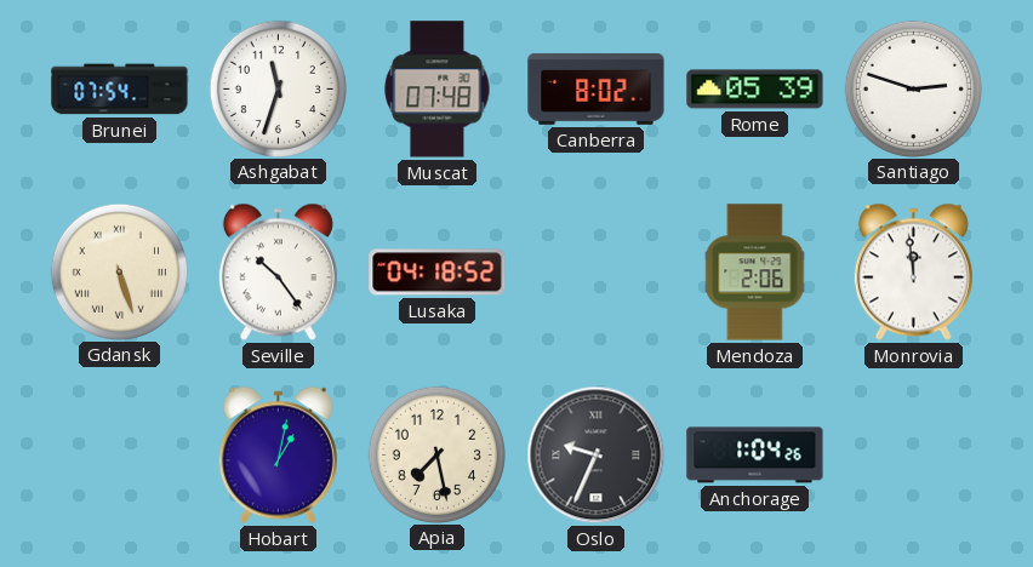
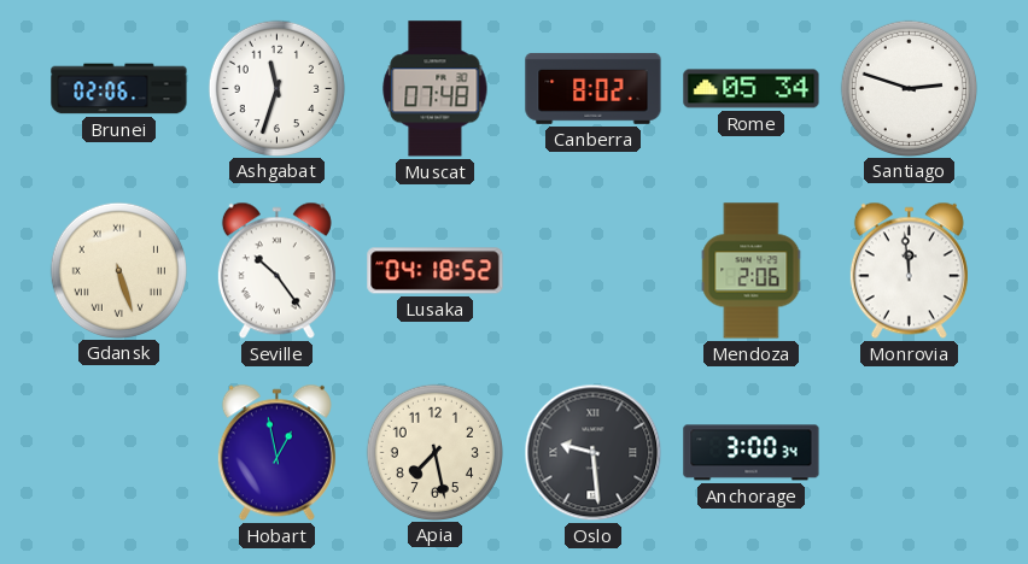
Brunei: 07:54 -> 02:06 (119, 89)
Rome: 05:39 -> 05:34 (752, 89)
Hobart: 1:02 -> 12:58 (276, 453)
Oslo: 9:34 -> 9:29 (594, 453)
Anchorage: 1:04 -> 3:00 (752, 453)
